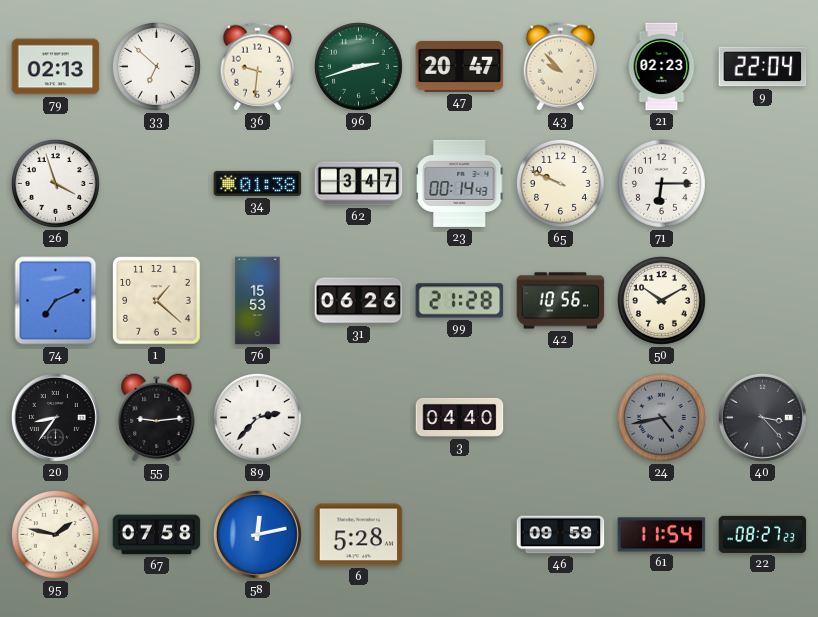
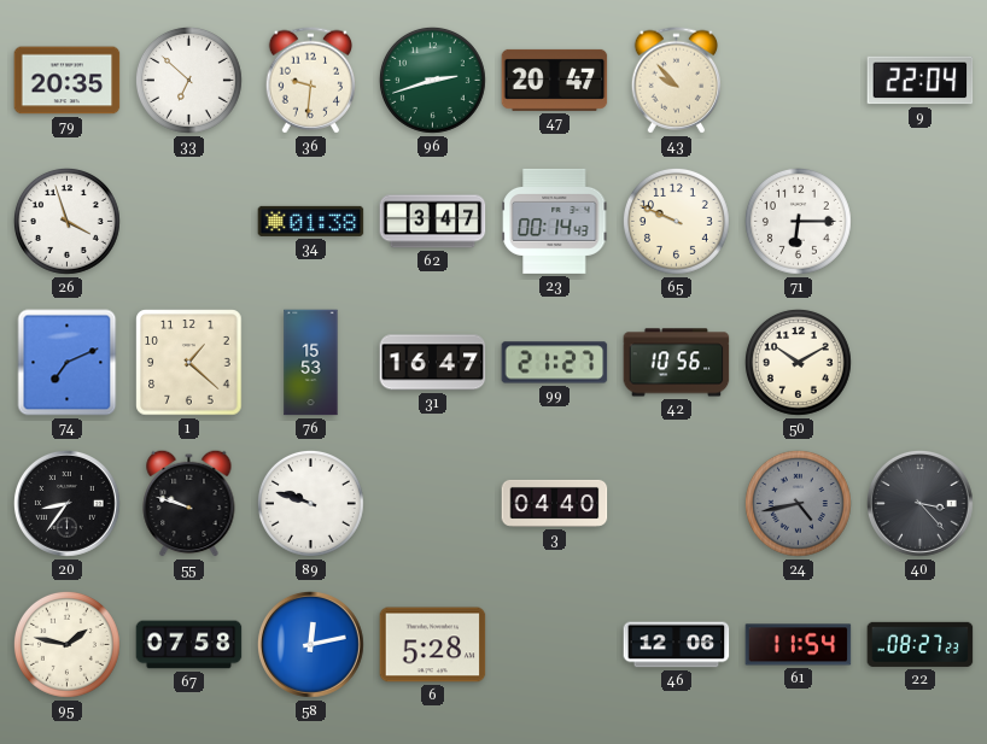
79: 02:13 -> 20:35 (68, 81)
21: 02:23 -> none (662, 67)
31: 06:26 -> 16:47 (433, 363)
99: 21:28 -> 21:27 (555, 363)
55: 9:14 -> 9:48 (189, 503)
89: 2:37 -> 9:48 (310, 503)
46: 09:59 -> 12:06 (677, 645)
